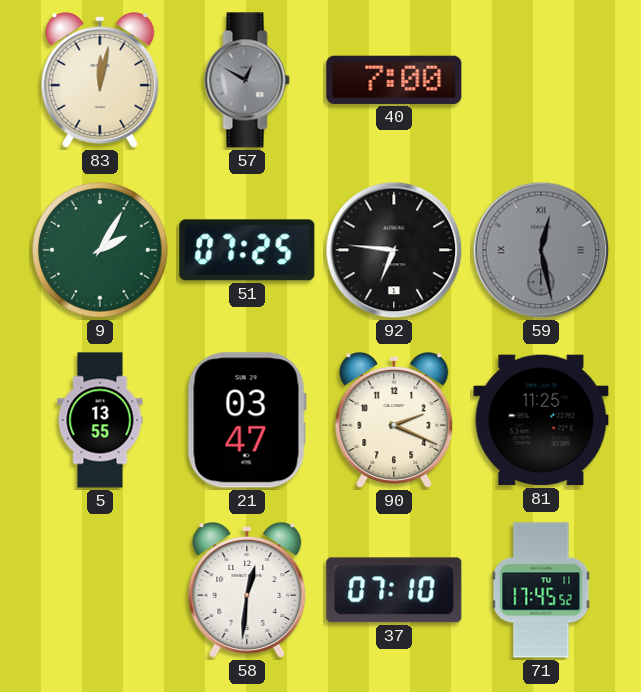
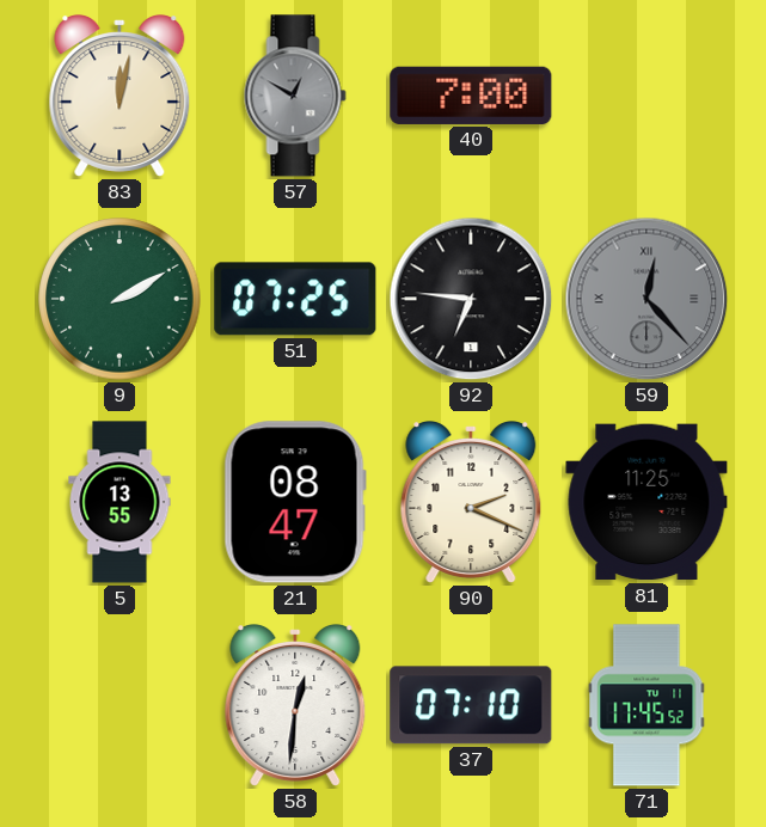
9: 2:05 -> 2:10 (120, 299)
59: 12:28 -> 12:23 (646, 299)
21: 03:47 -> 08:47 (295, 502)
